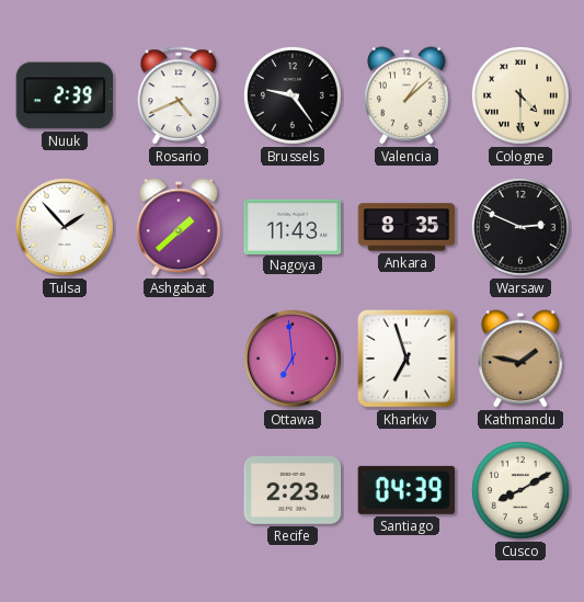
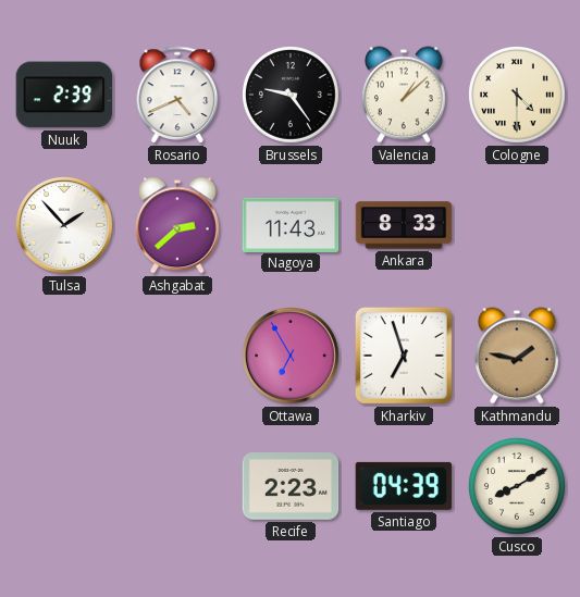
Ashgabat: 1:38 -> 2:38 (178, 225)
Ankara: 8:35 -> 8:33 (404, 225)
Warsaw: 2:49 -> none (522, 228)
Ottawa: 6:59 -> 6:55 (292, 357)
